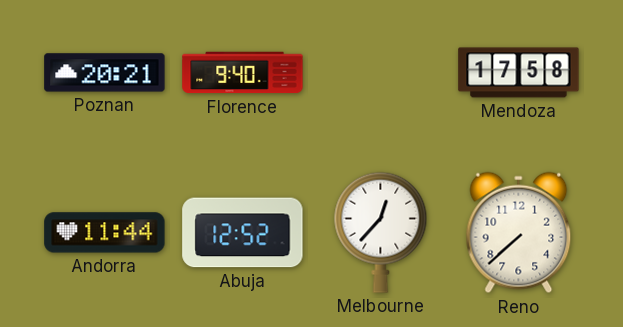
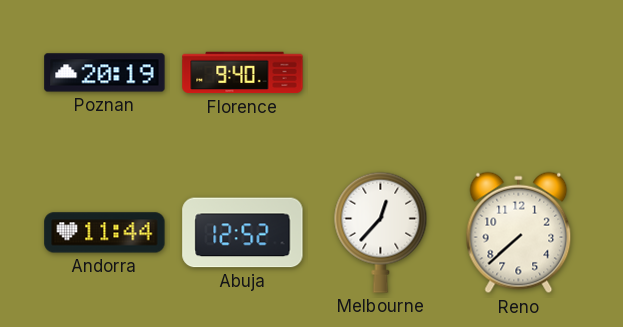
Poznan: 20:21 -> 20:19 (105, 73)
Mendoza: 17:58 -> none (519, 73)
